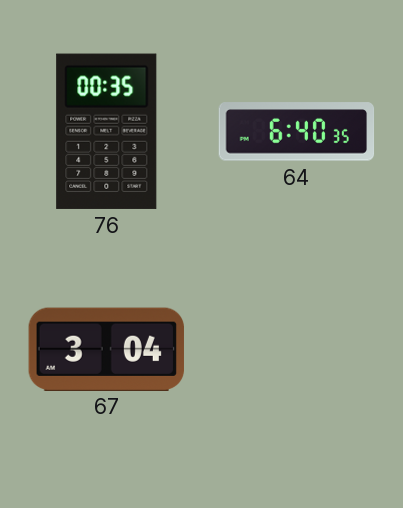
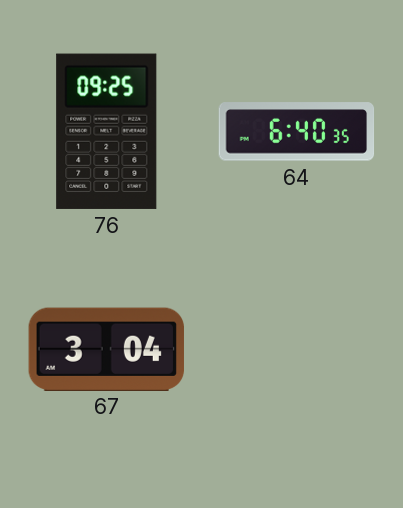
76: 00:35 -> 09:25 (107, 131)
